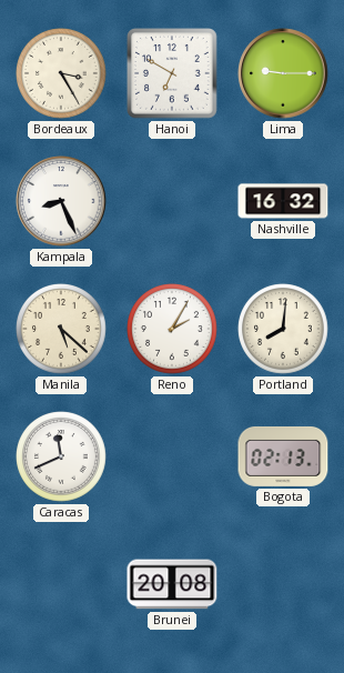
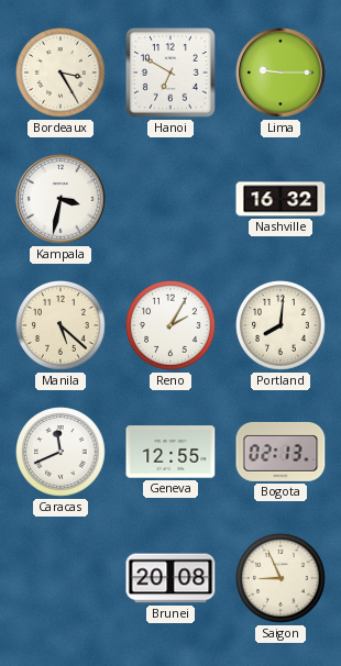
Kampala: 8:26 -> 3:32 (61, 199)
Geneva: none -> 12:55 (170, 452)
Saigon: none -> 8:56 (282, 579)
